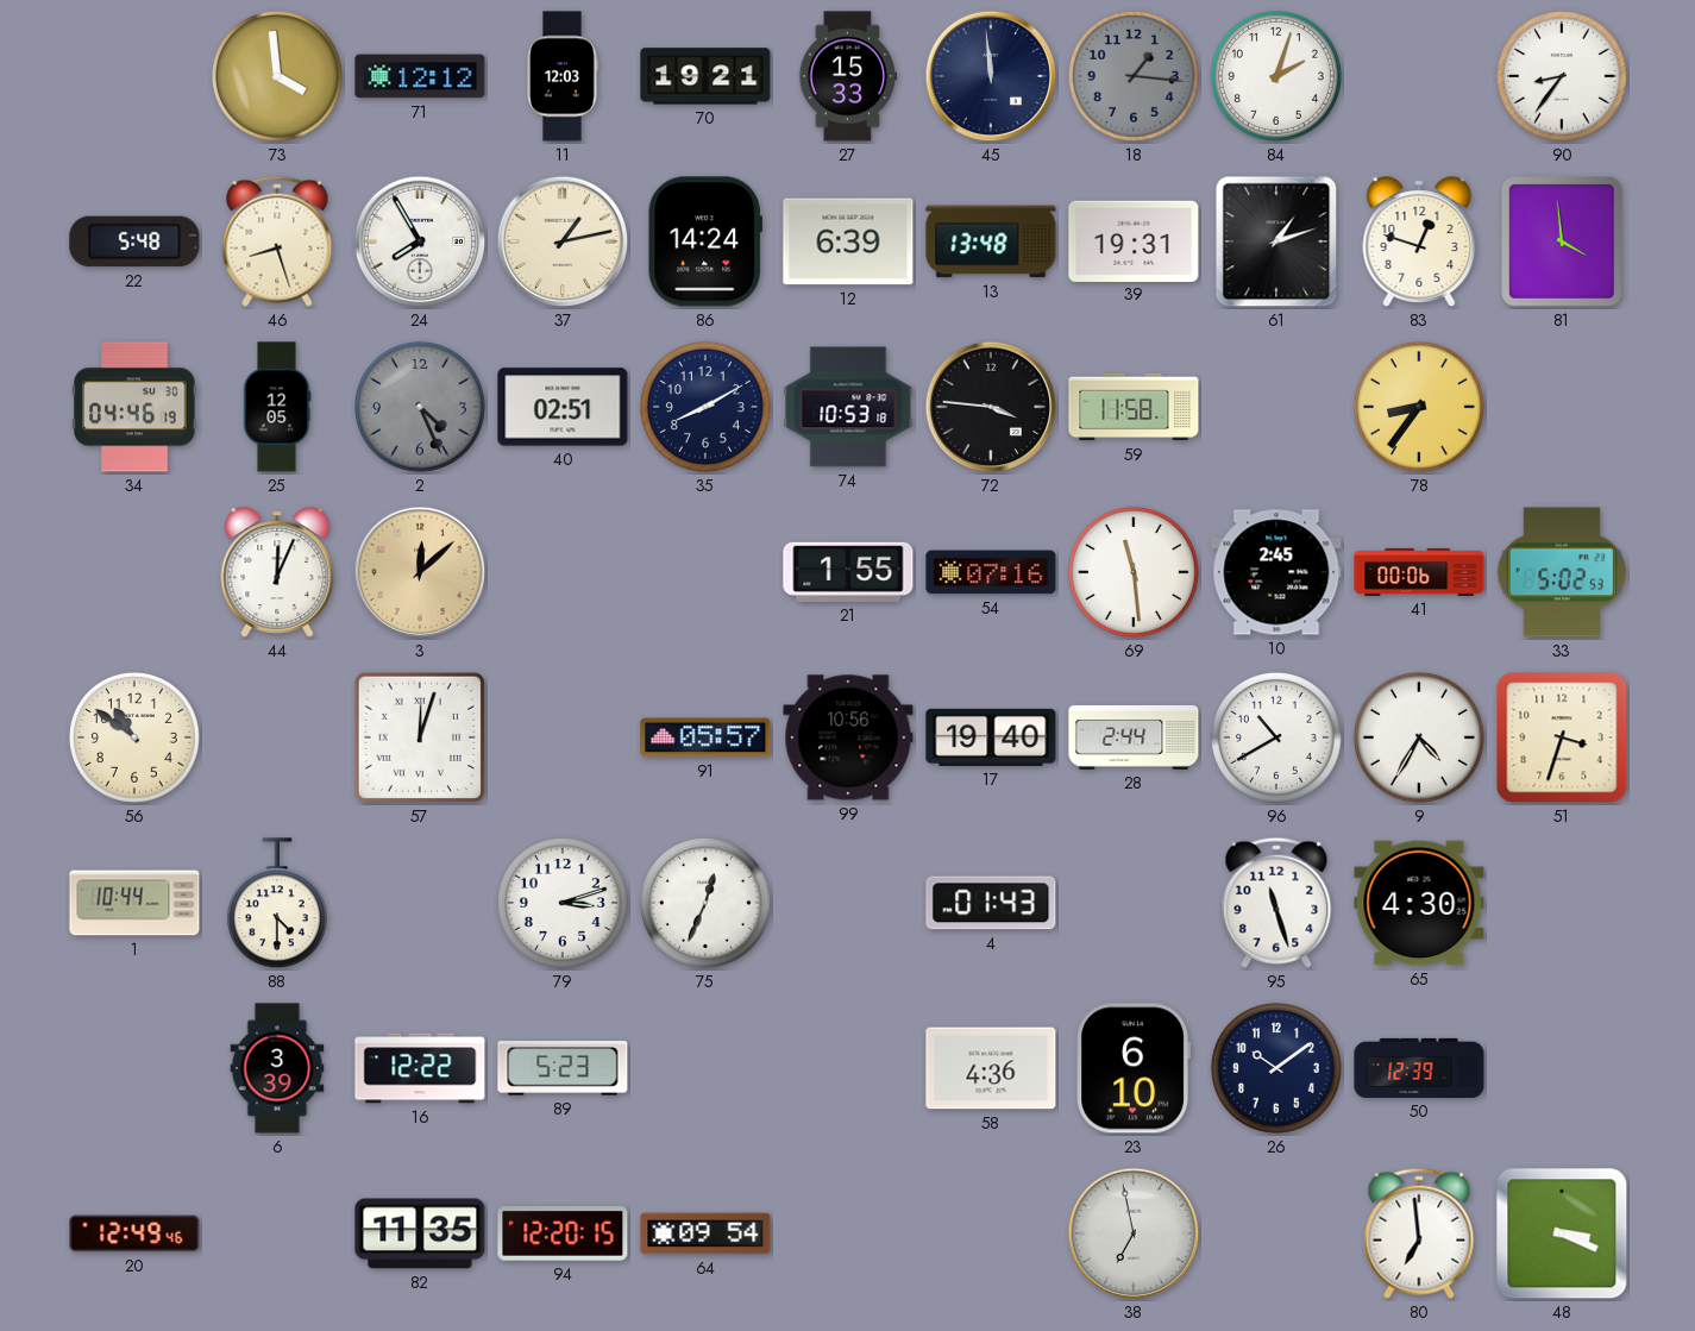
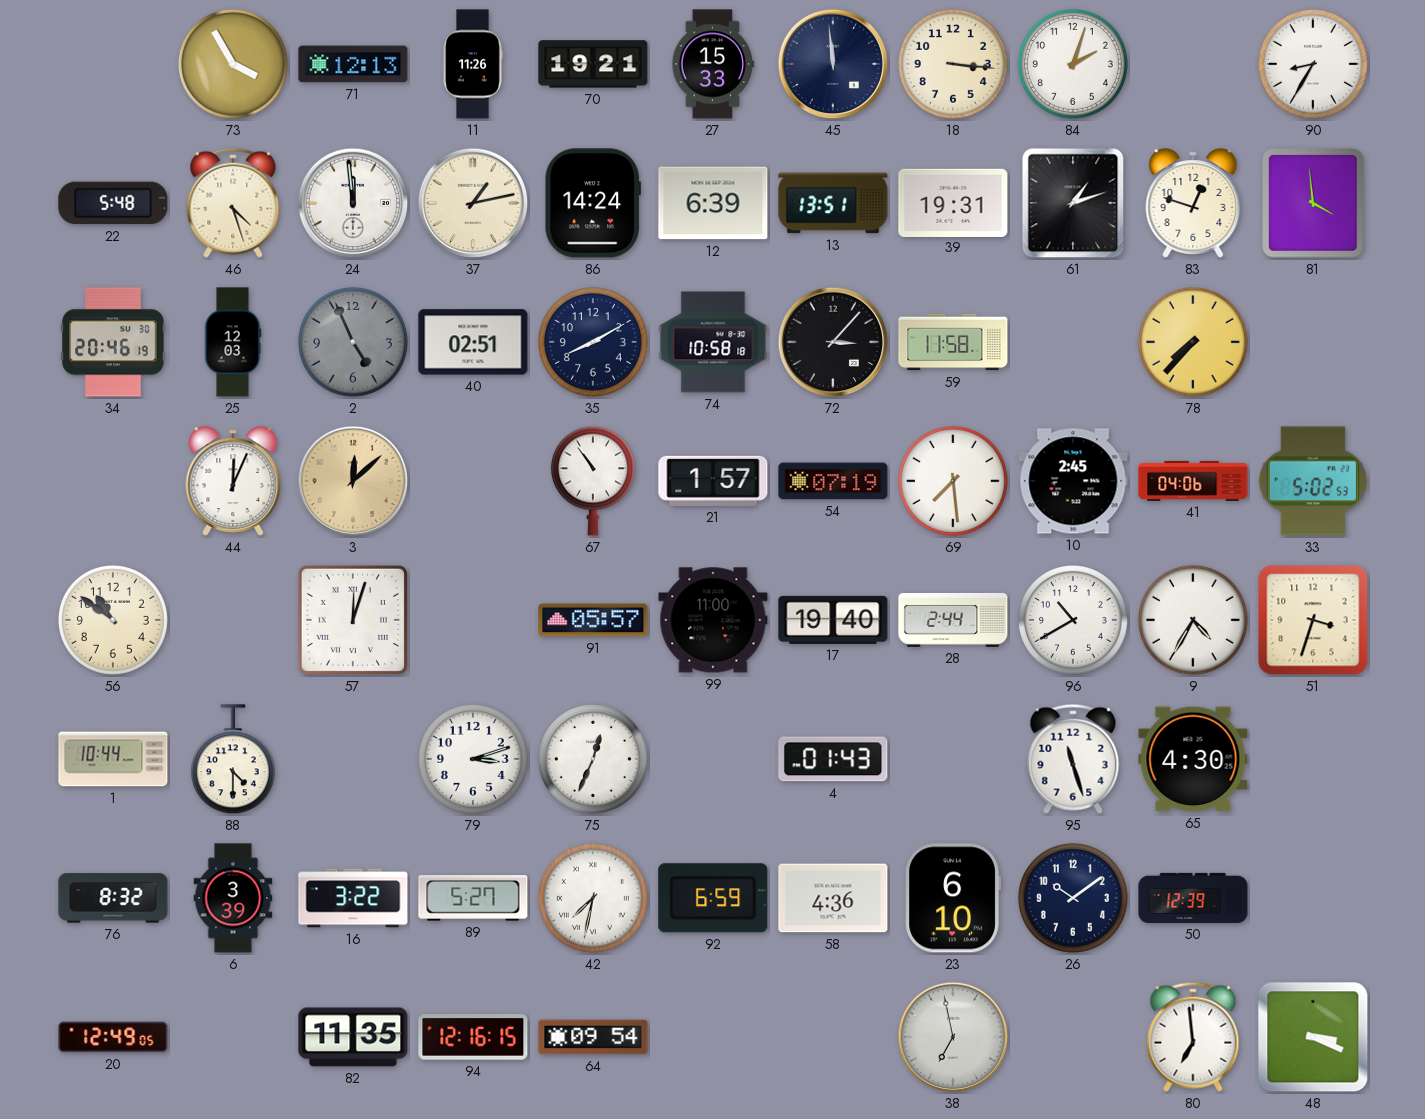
73: 3:59 -> 3:55 (233, 64)
71: 12:12 -> 12:13 (353, 64)
11: 12:03 -> 11:26 (473, 64)
18: 1:16 -> 3:16 (953, 64)
18 dial: grey -> cream (953, 64)
90: 8:36 -> 8:35 (1313, 64)
46: 8:27 -> 4:27 (233, 203)
24: 7:55 -> 11:59 (353, 203)
13: 13:48 -> 13:51 (833, 203)
34: 04:46 -> 20:46 (113, 342)
25: 12:05 -> 12:03 (233, 342)
2: 4:26 -> 4:56 (353, 342)
74: 10:53 -> 10:58 (713, 342)
72: 3:46 -> 3:07 (833, 342)
78: 8:36 -> 7:37 (1193, 342)
67: none -> 10:54 (593, 481)
21: 1:55 -> 1:57 (713, 481)
54: 07:16 -> 07:19 (833, 481)
69: 11:29 -> 7:29 (953, 481)
41: 00:06 -> 04:06 (1193, 481)
99: 10:56 -> 11:00 (713, 620)
76: none -> 8:32 (113, 898)
16: 12:22 -> 3:22 (353, 898)
89: 5:23 -> 5:27 (473, 898)
42: none -> 7:32 (593, 898)
92: none -> 6:59 (713, 898)
20: 12:49:46 -> 12:49:05 (113, 1037)
94: 12:20 -> 12:16 (473, 1037)
